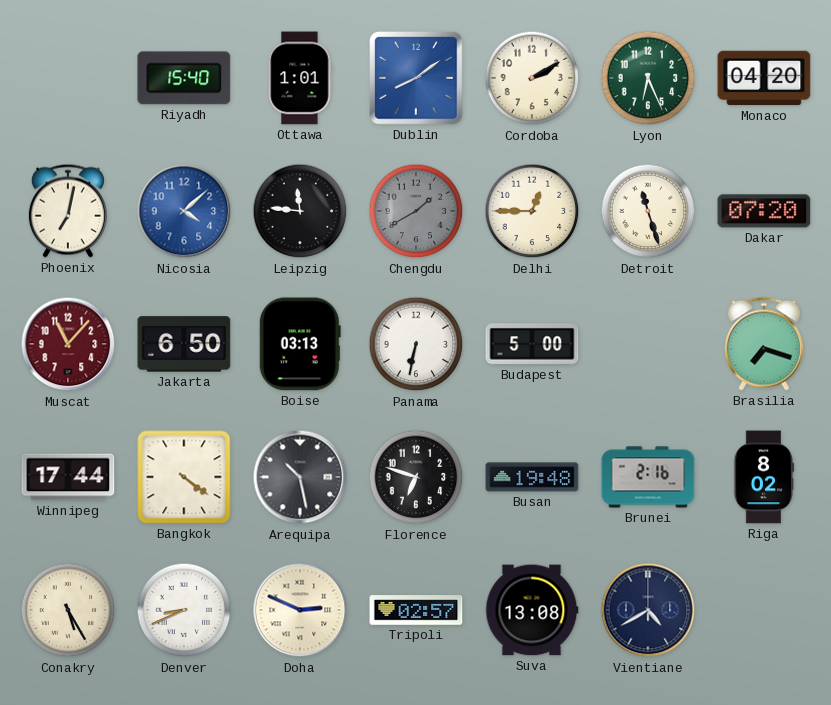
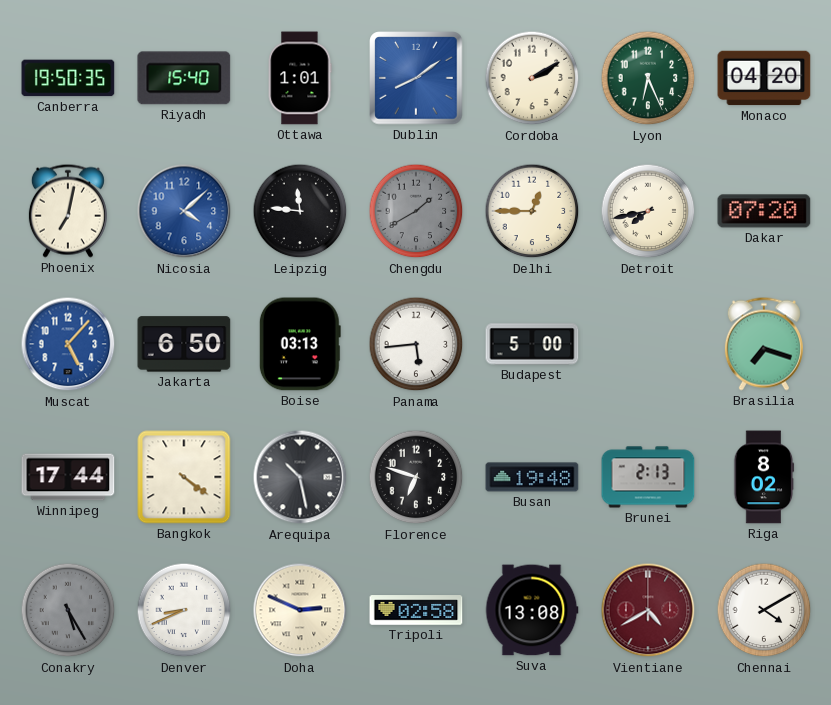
Canberra: none -> 19:50 (68, 78)
Detroit: 11:27 -> 7:43 (648, 211)
Muscat: 11:07 -> 5:07 (68, 344)
Muscat dial: burgundy -> blue (68, 344)
Panama: 6:32 -> 5:44 (416, 344)
Brunei: 2:16 -> 2:13 (648, 477)
Conakry dial: cream -> grey (68, 610)
Tripoli: 02:57 -> 02:58 (416, 610)
Vientiane dial: navy -> burgundy (648, 610)
Chennai: none -> 4:10 (764, 610)
